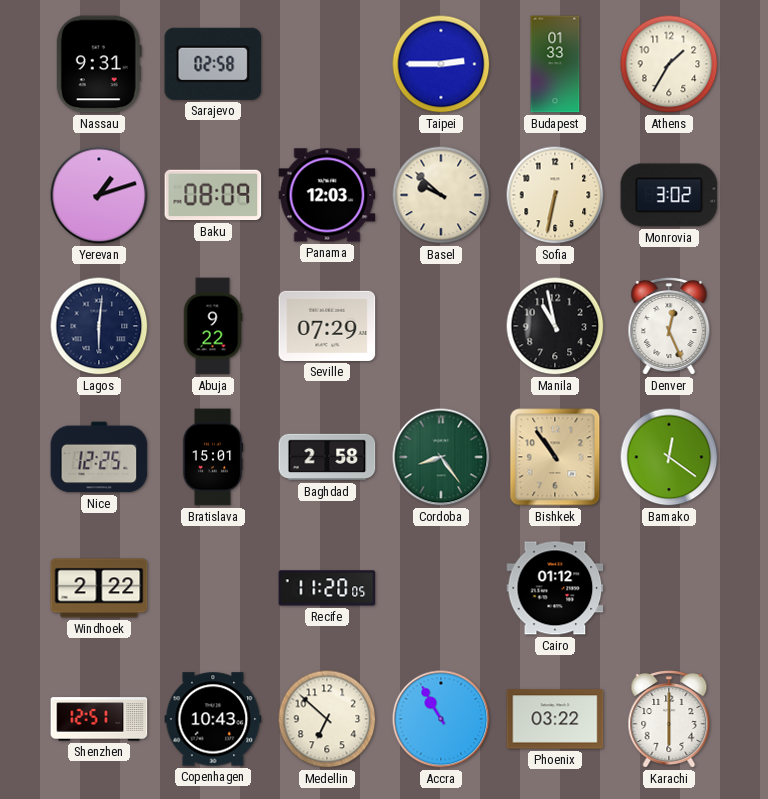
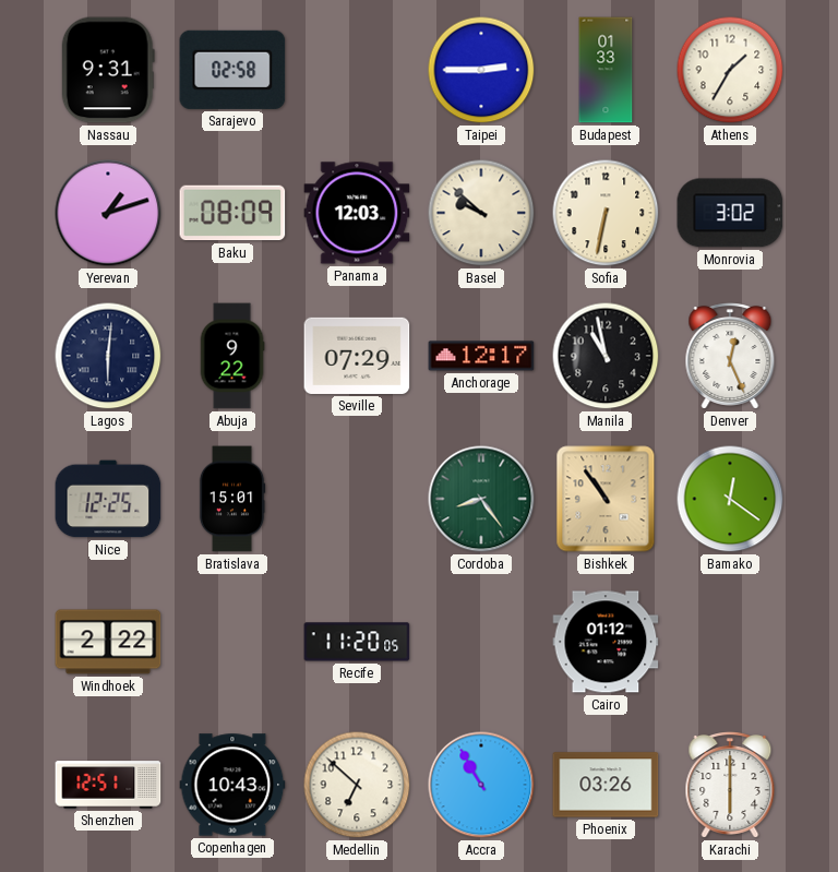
Anchorage: none -> 12:17 (481, 356)
Baghdad: 2:58 -> none (327, 457)
Phoenix: 03:22 -> 03:26 (606, 785)
